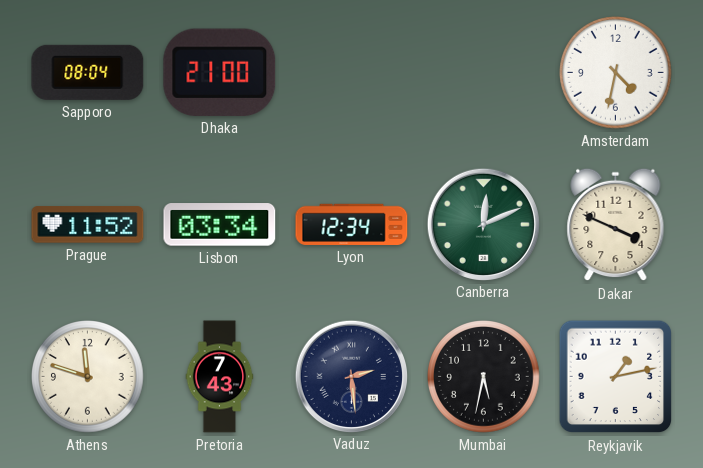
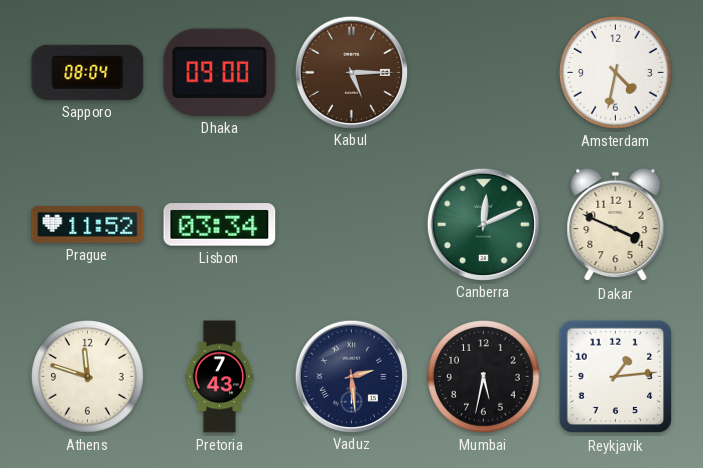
Dhaka: 21:00 -> 09:00 (220, 72)
Kabul: none -> 5:15 (351, 72)
Lyon: 12:34 -> none (352, 224)
Reykjavik: 1:13 -> 1:14 (616, 377)
